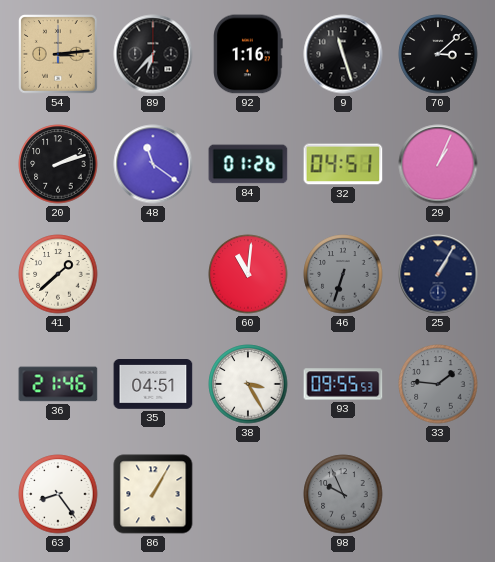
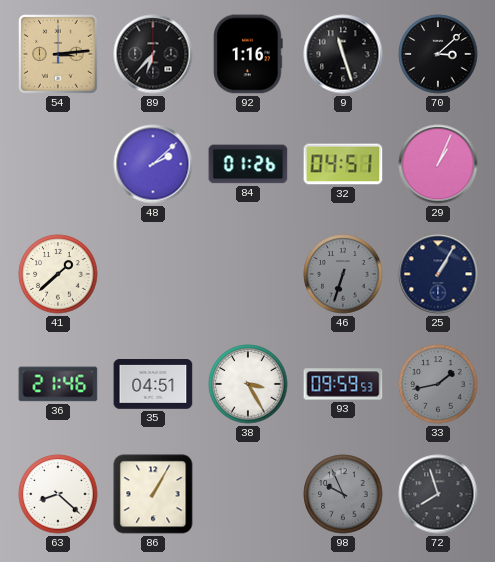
20: 2:12 -> none (58, 164)
48: 11:21 -> 2:08 (153, 164)
60: 11:01 -> none (248, 274)
93: 09:55 -> 09:59 (343, 384)
33: 1:46 -> 1:43 (438, 384)
63: 8:24 -> 8:22 (58, 494)
72: none -> 7:57 (438, 494)
